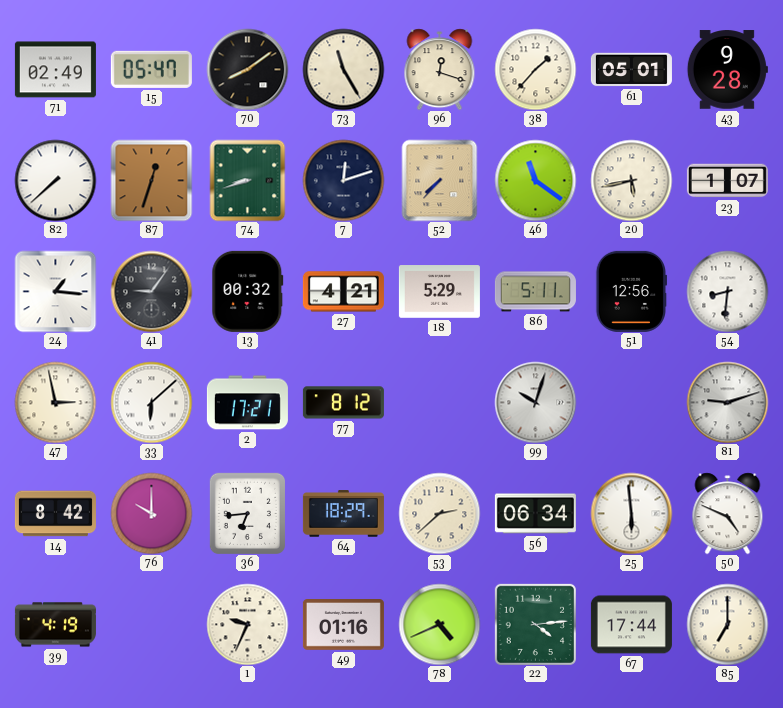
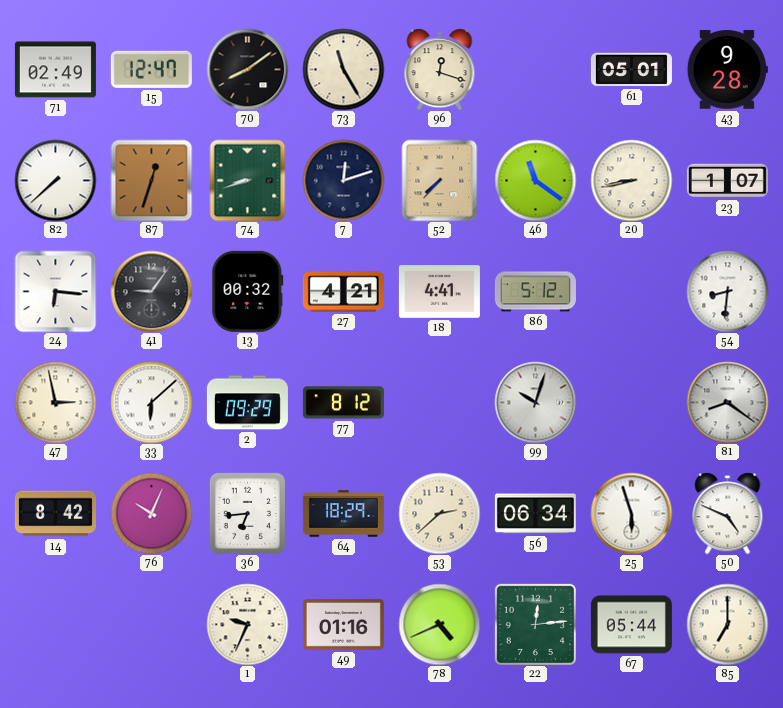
15: 05:47 -> 12:47 (151, 69)
38: 1:37 -> none (535, 69)
20: 5:43 -> 8:43 (631, 180)
24: 1:16 -> 6:16 (55, 291)
18: 5:29 -> 4:41 (439, 292)
86: 5:11 -> 5:12 (535, 292)
51: 12:56 -> none (630, 291)
2: 17:21 -> 09:29 (247, 403)
81: 9:12 -> 8:21 (727, 402)
76: 10:00 -> 10:04 (151, 513)
25: 5:59 -> 5:57 (631, 513)
39: 4:19 -> none (55, 625)
22: 4:14 -> 12:14 (535, 624)
67: 17:44 -> 05:44 (631, 625)
